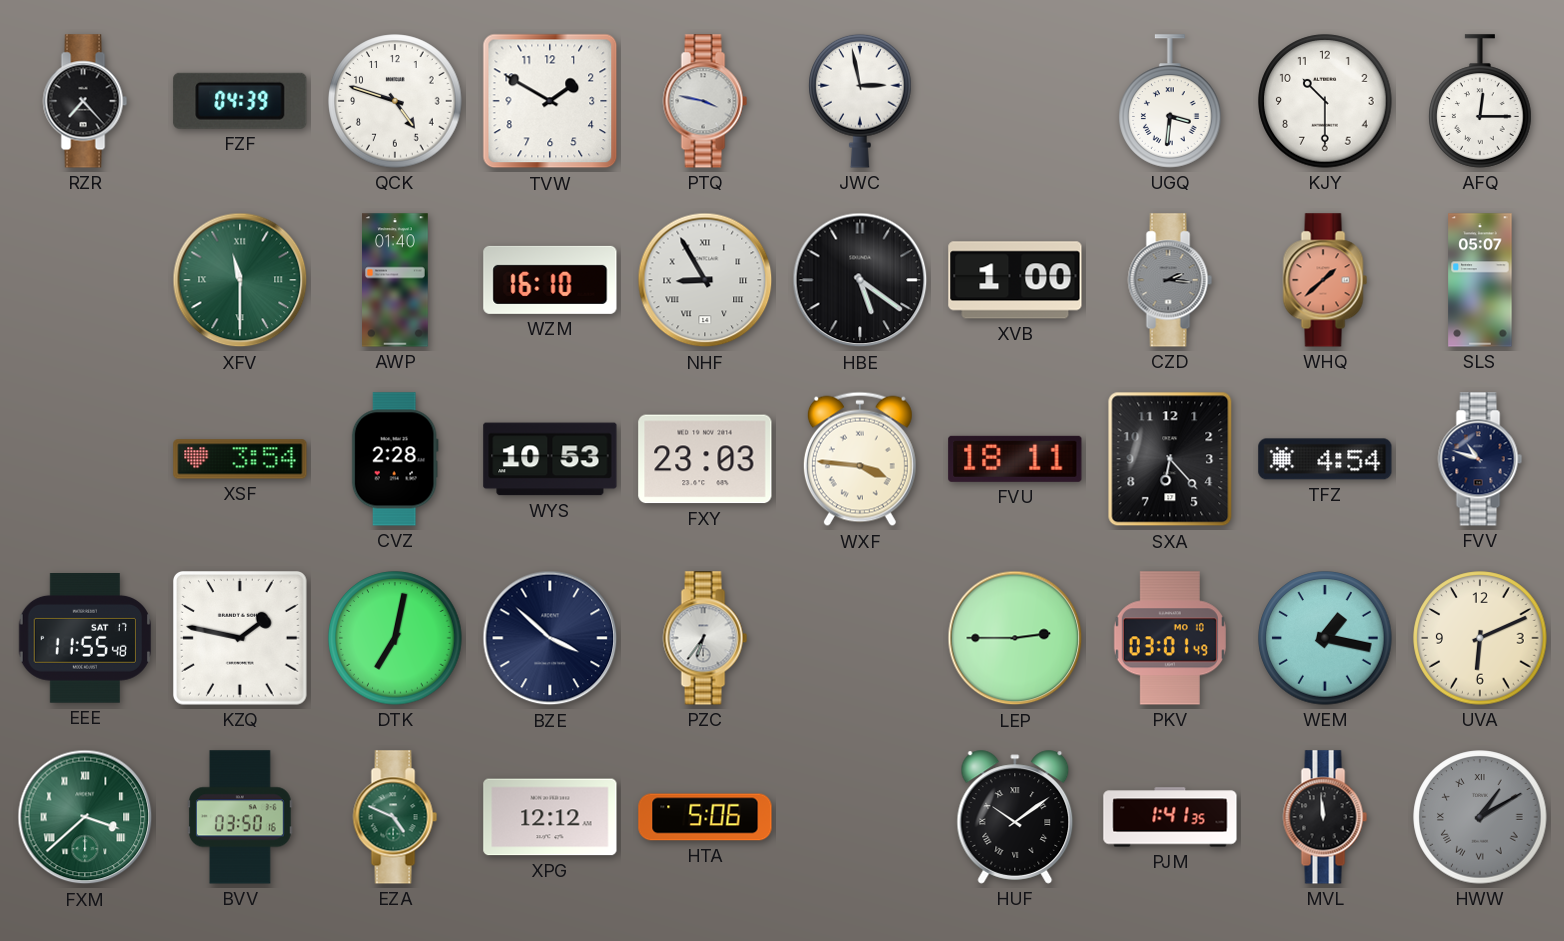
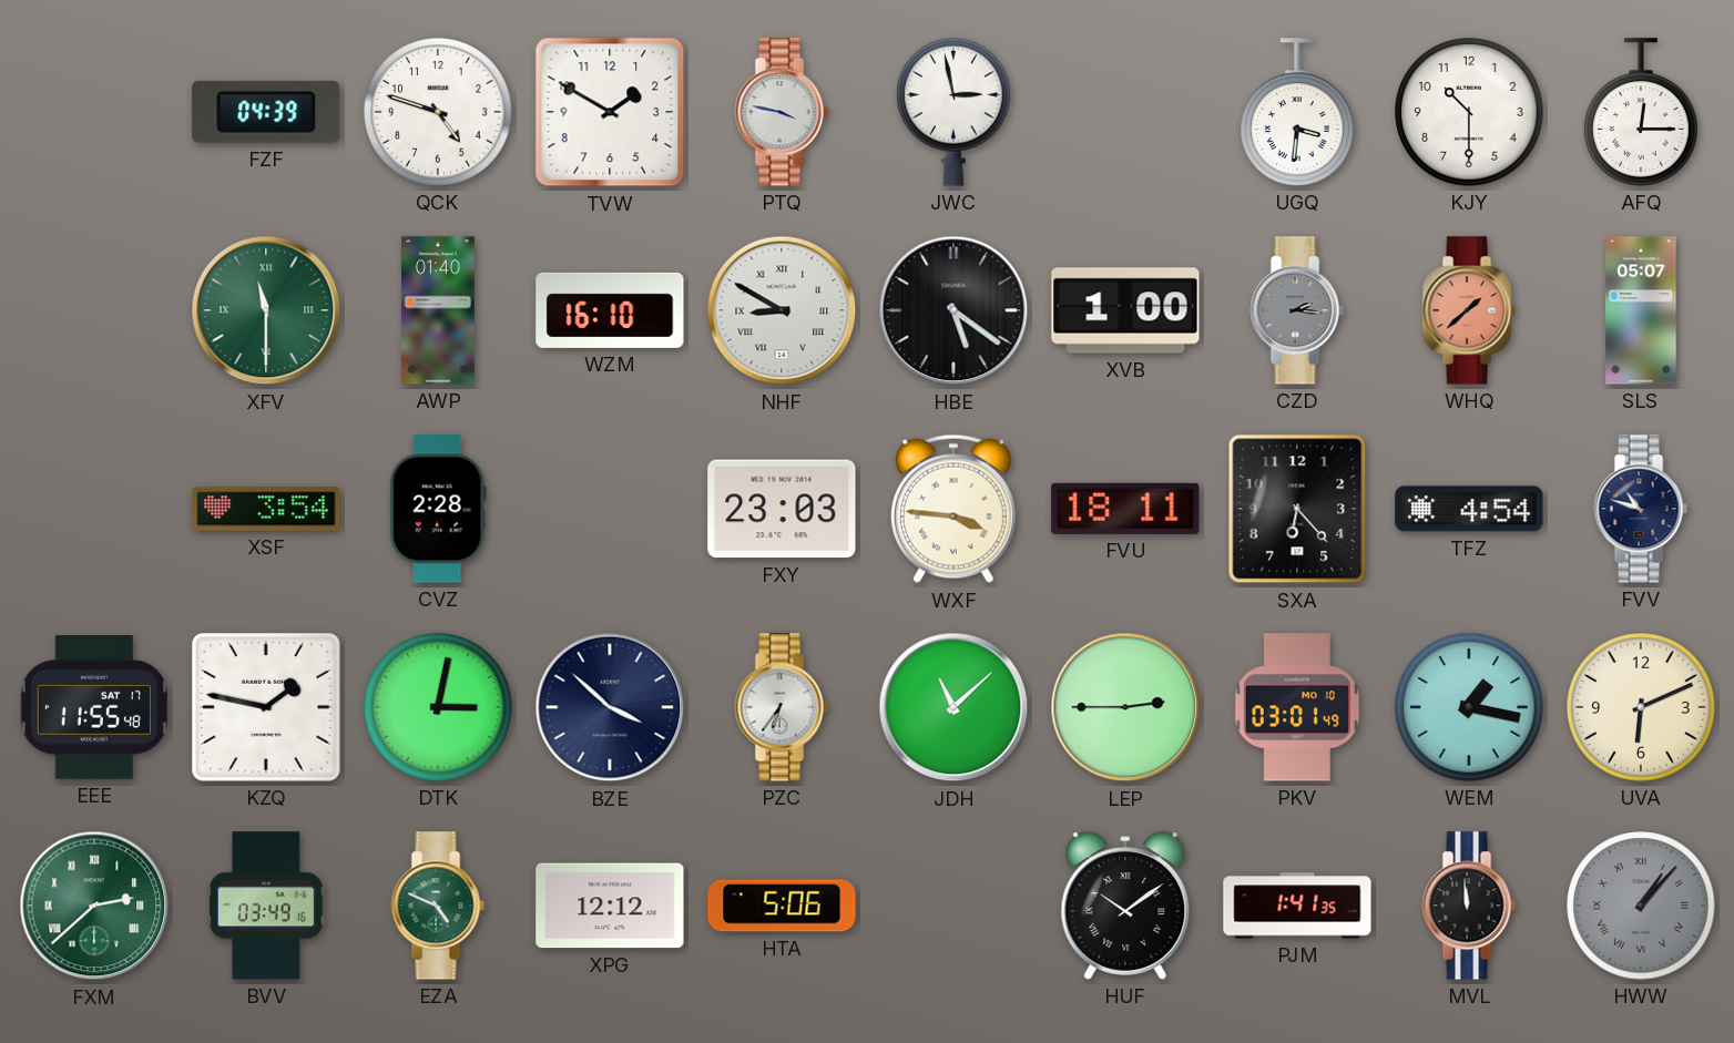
RZR: 7:23 -> none (85, 101)
NHF: 8:55 -> 8:50 (782, 310)
WYS: 10:53 -> none (550, 459)
DTK: 7:02 -> 3:02 (438, 707)
JDH: none -> 11:08 (953, 707)
FXM: 3:38 -> 2:38 (94, 906)
BVV: 03:50 -> 03:49 (267, 906)
HWW: 1:10 -> 1:07 (1641, 906)
